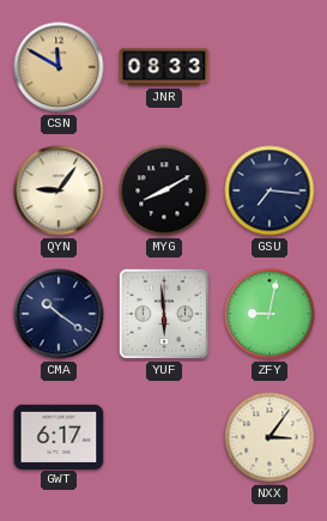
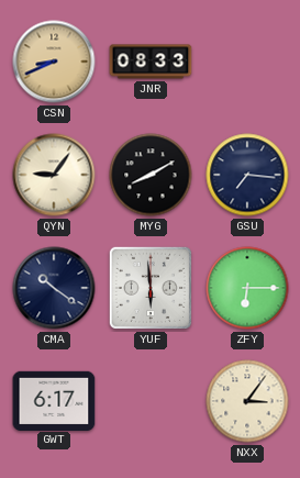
CSN: 11:50 -> 8:41 (54, 62)
ZFY: 9:02 -> 6:15 (247, 288)
